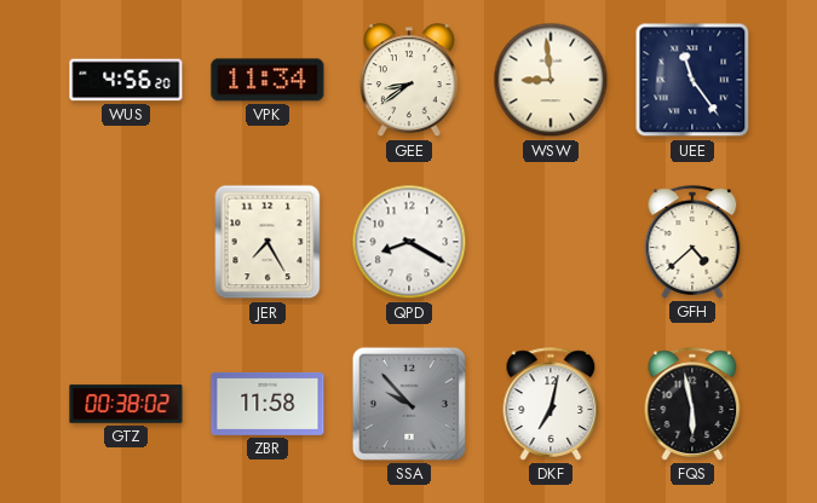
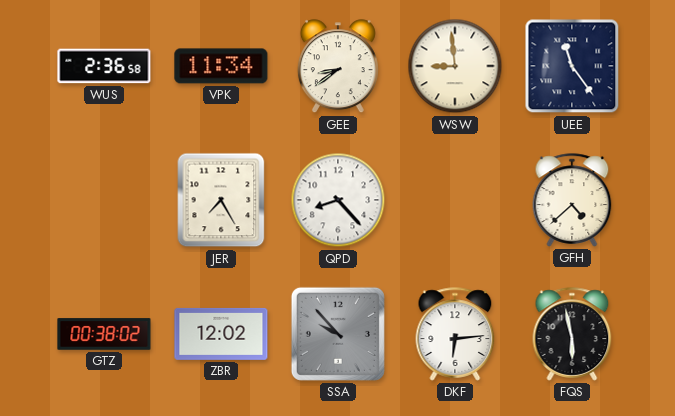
WUS: 4:56 -> 2:36 (104, 66)
QPD: 8:20 -> 8:23 (338, 200)
ZBR: 11:58 -> 12:02 (221, 334)
DKF: 7:02 -> 6:14 (455, 334)
